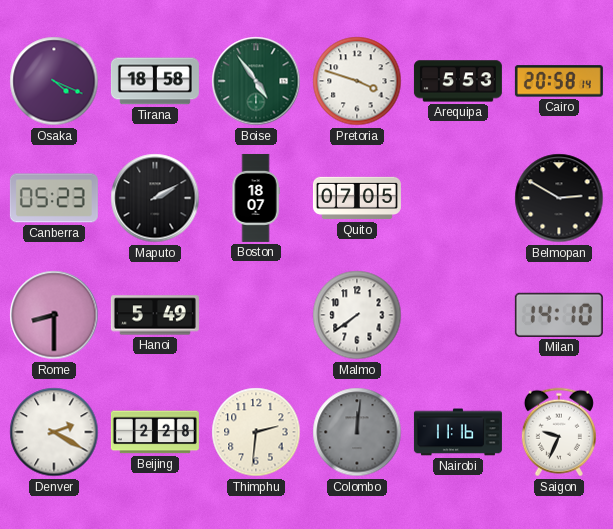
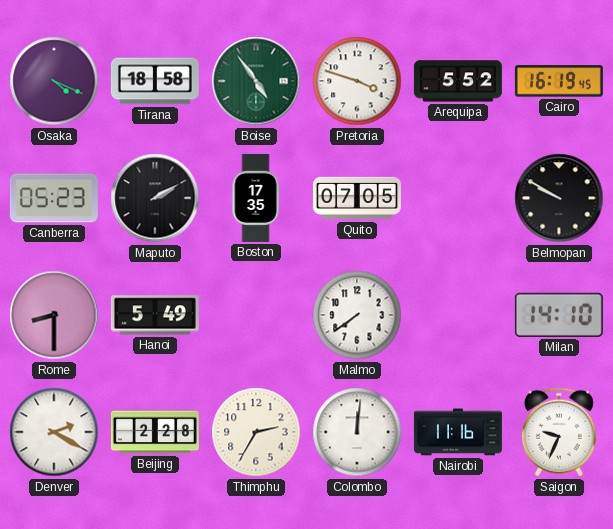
Arequipa: 5:53 -> 5:52 (458, 81)
Cairo: 20:58 -> 16:19 (559, 81)
Boston: 18:07 -> 17:35 (256, 198)
Belmopan: 2:50 -> 9:50 (559, 198)
Thimphu: 2:31 -> 2:35 (256, 432)
Colombo dial: grey -> white (357, 432)
